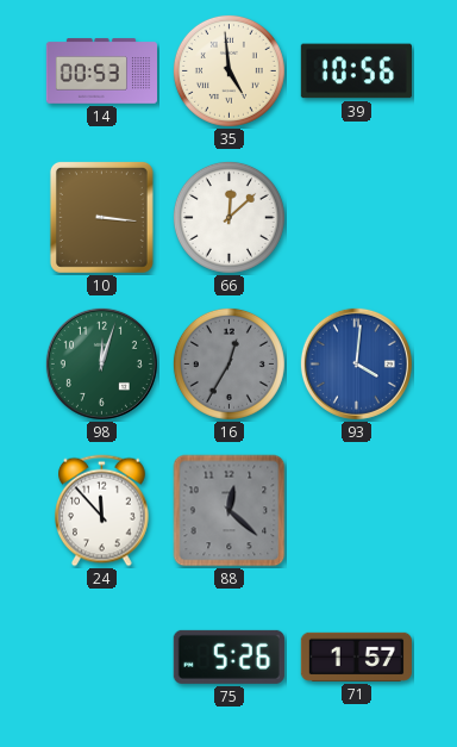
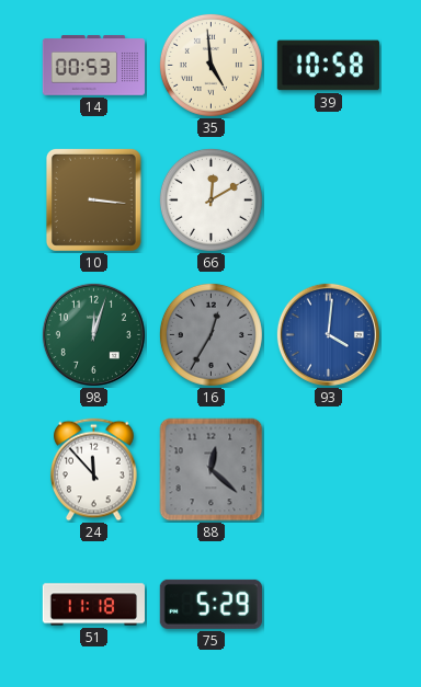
39: 10:56 -> 10:58 (328, 66)
66: 12:08 -> 12:10 (210, 199)
51: none -> 11:18 (93, 605)
75: 5:26 -> 5:29 (210, 604)
71: 1:57 -> none (356, 656)
